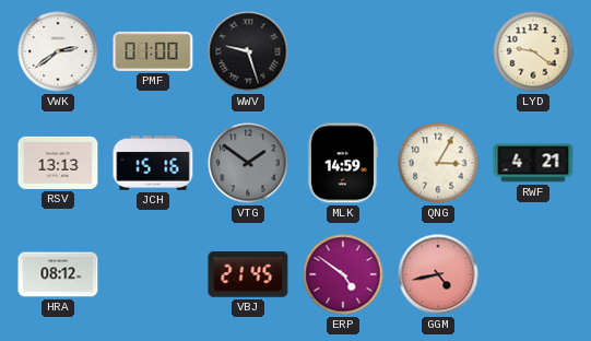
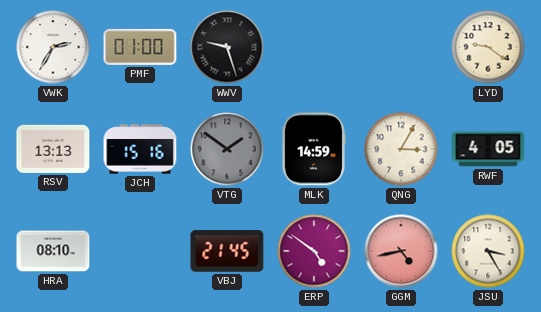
VWK: 2:39 -> 2:35 (53, 47)
RWF: 4:21 -> 4:05 (488, 149)
HRA: 08:12 -> 08:10 (53, 251)
JSU: none -> 3:25 (488, 251)
